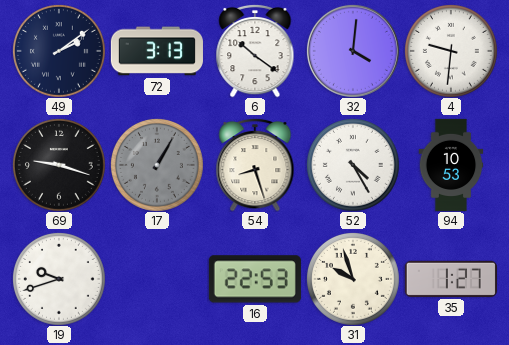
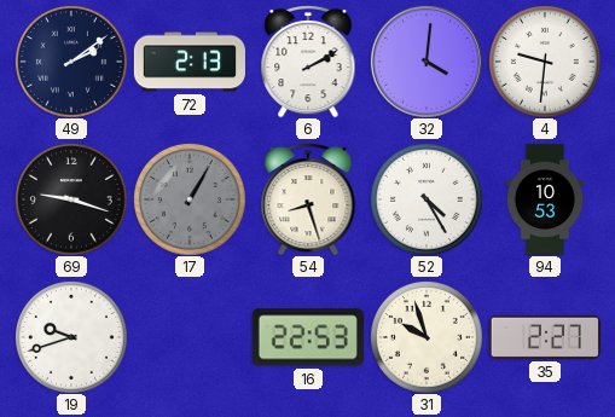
72: 3:13 -> 2:13 (190, 62)
6: 10:21 -> 2:10 (308, 62)
35: 1:27 -> 2:27 (545, 337)
